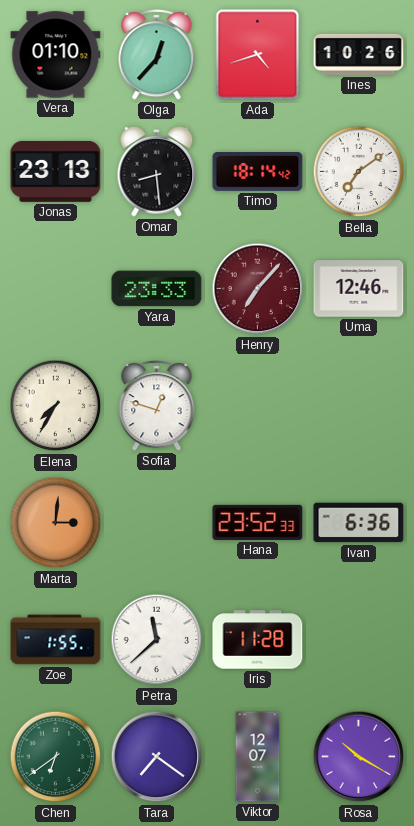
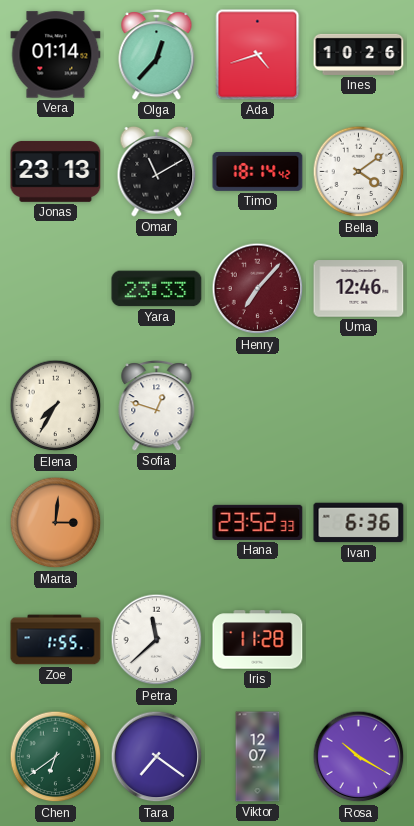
Vera: 01:10 -> 01:14 (56, 55)
Omar: 8:29 -> 11:10 (157, 171)
Bella: 7:09 -> 4:09 (359, 172)
